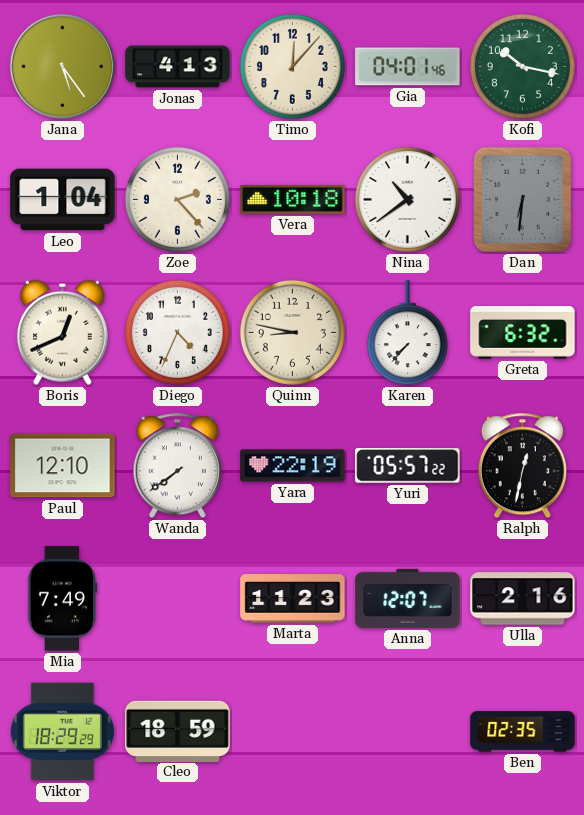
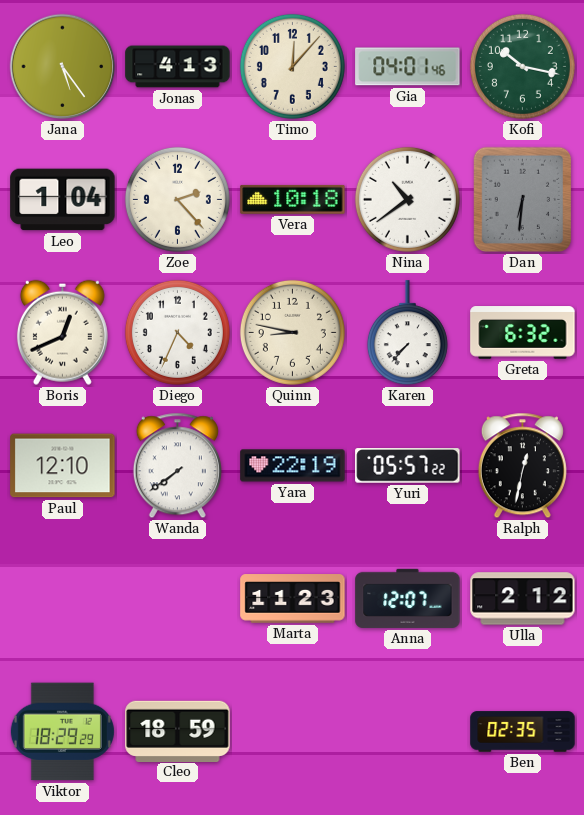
Mia: 7:49 -> none (63, 599)
Ulla: 2:16 -> 2:12 (523, 599)
